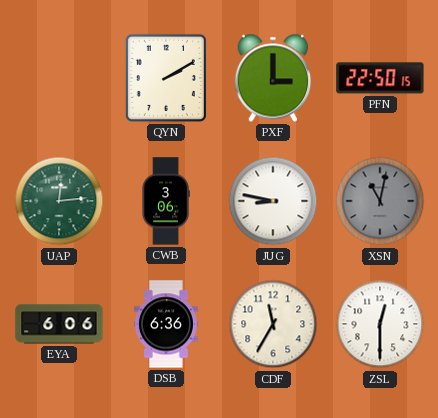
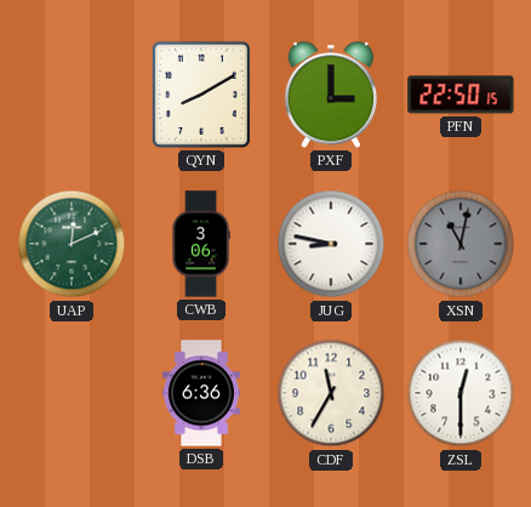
QYN: 2:10 -> 8:10 (201, 95)
UAP: 12:14 -> 12:11 (72, 244)
EYA: 6:06 -> none (59, 324)
